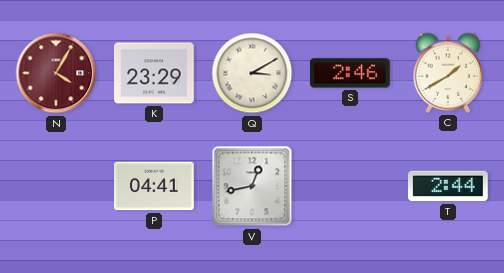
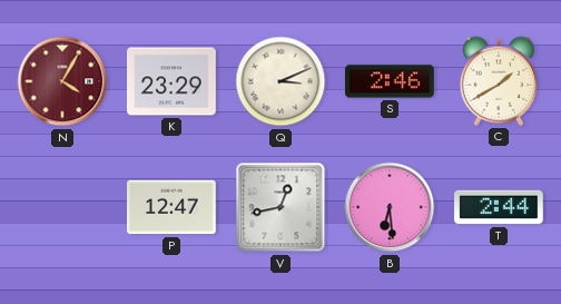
Q: 3:10 -> 3:11 (280, 81)
P: 04:41 -> 12:47 (173, 207)
B: none -> 6:29 (390, 207)
